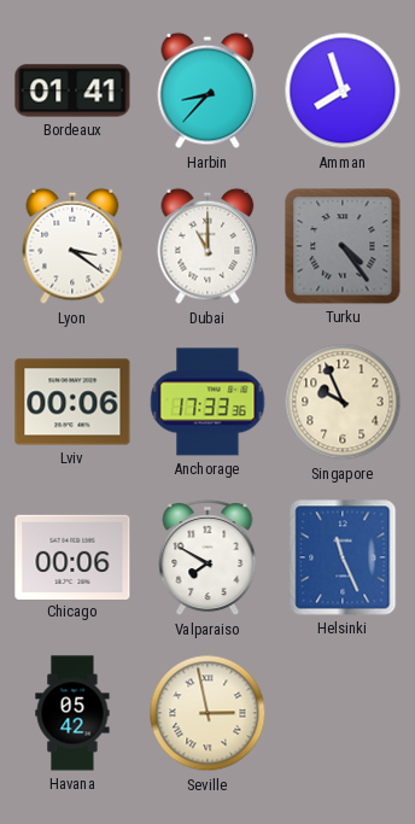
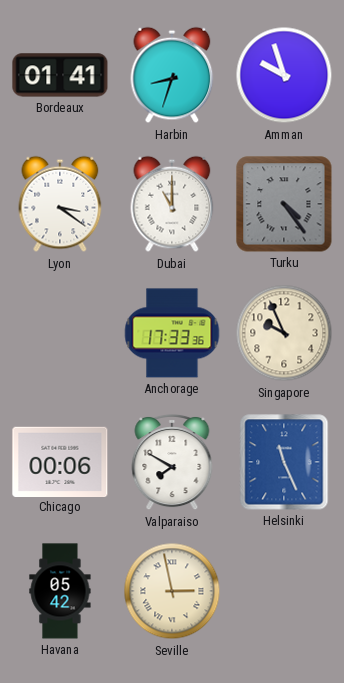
Harbin: 8:37 -> 8:33 (172, 75)
Amman: 7:57 -> 9:57 (284, 75)
Lviv: 00:06 -> none (72, 402)
